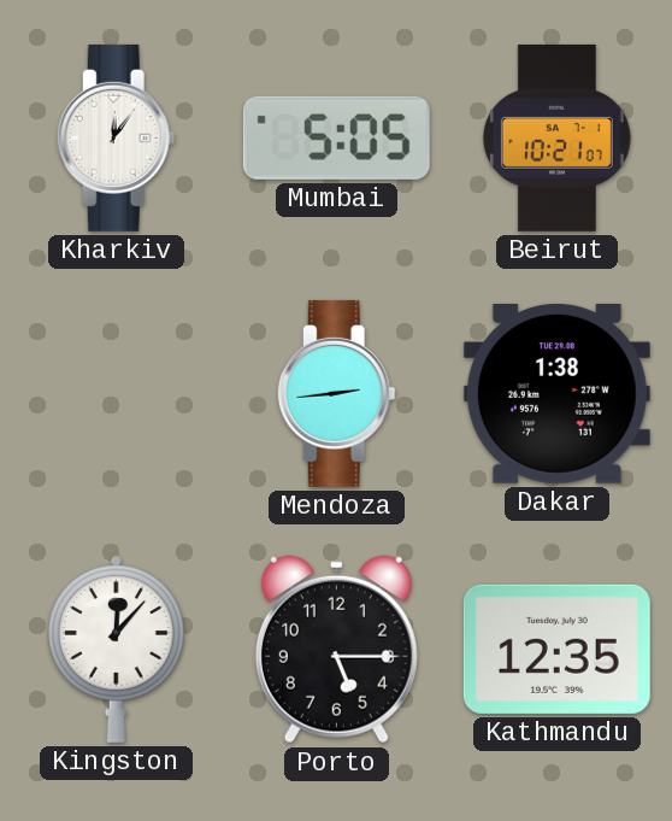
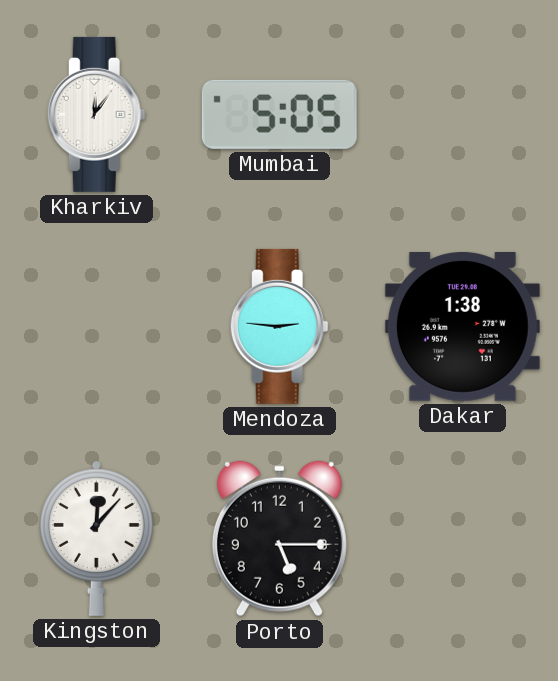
Beirut: 10:21 -> none (556, 137)
Mendoza: 2:44 -> 2:46 (279, 326)
Kathmandu: 12:35 -> none (556, 649)
